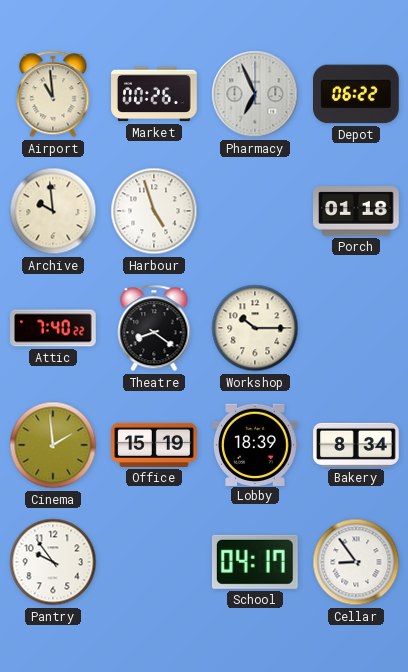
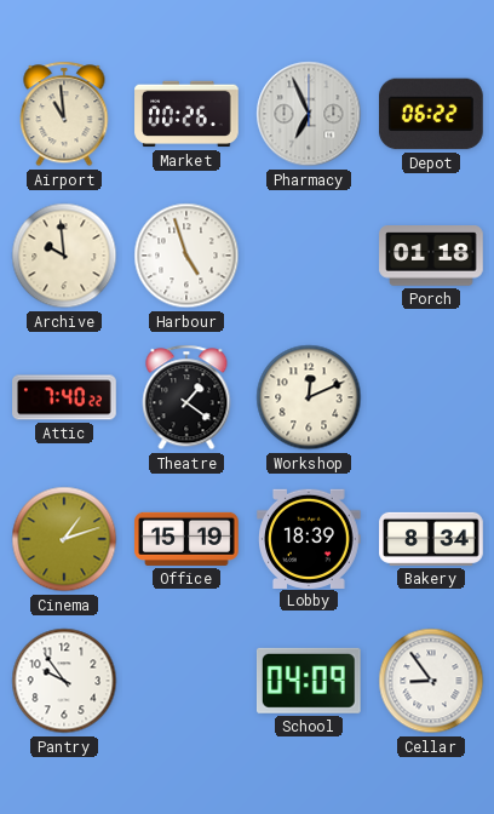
Theatre: 8:21 -> 1:21 (186, 397)
Workshop: 10:15 -> 12:11 (309, 397)
Cinema: 1:59 -> 1:12 (64, 539)
School: 04:17 -> 04:09 (309, 681)
